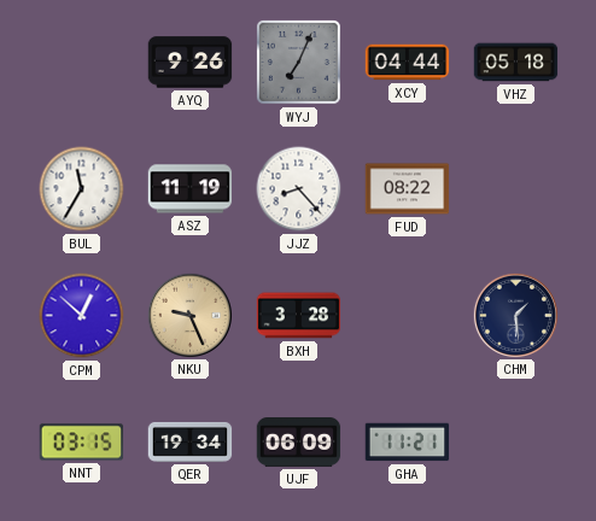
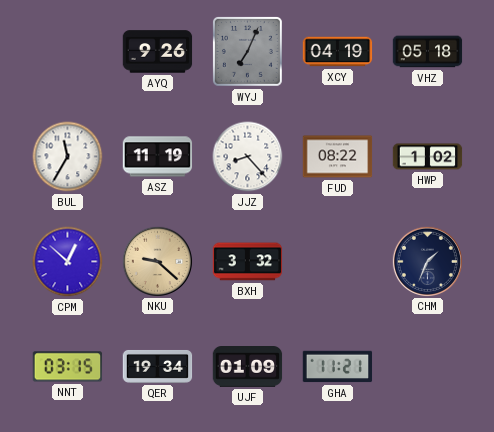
XCY: 04:44 -> 04:19 (338, 52)
HWP: none -> 1:02 (428, 157)
NKU: 9:26 -> 9:22 (157, 261)
BXH: 3:28 -> 3:32 (248, 262)
CHM: 1:29 -> 1:34 (427, 261)
UJF: 06:09 -> 01:09 (248, 367)
